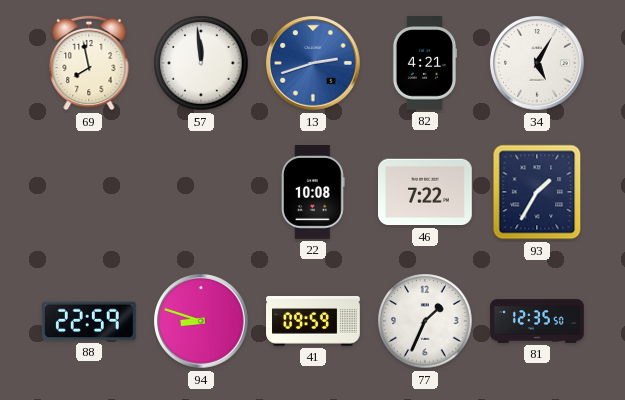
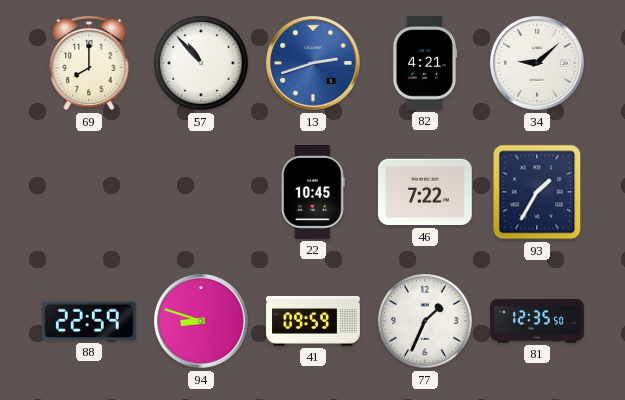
69: 7:58 -> 8:00 (89, 63)
57: 11:59 -> 10:53 (201, 63)
34: 5:05 -> 9:08 (537, 63)
22: 10:08 -> 10:45 (314, 193)
